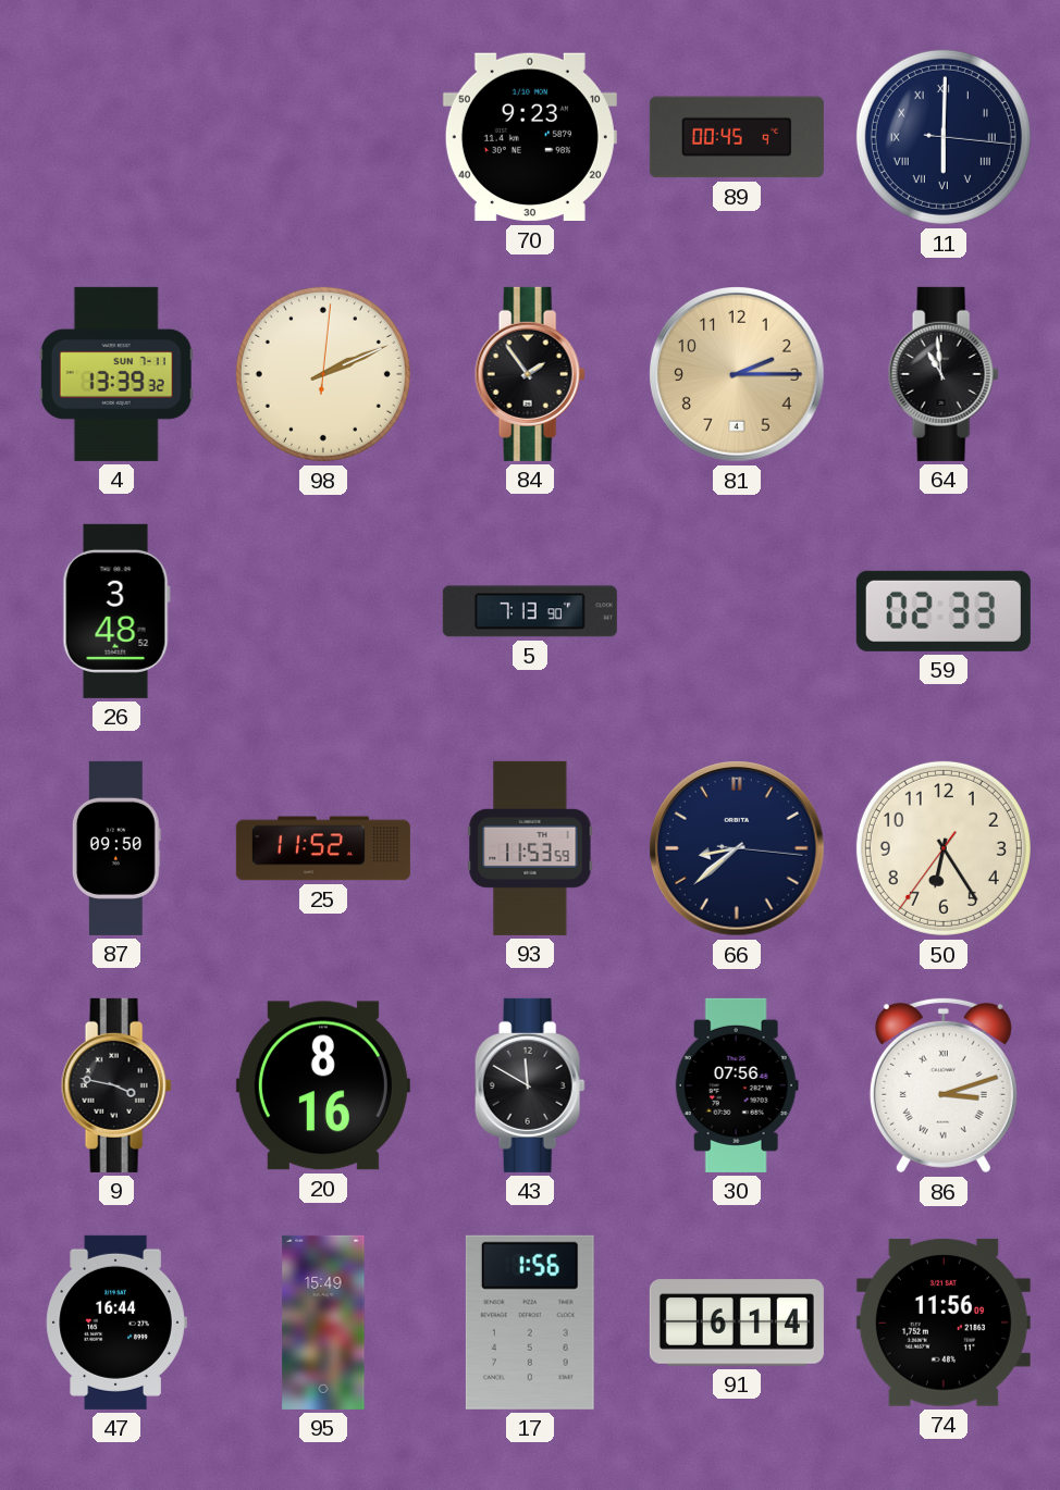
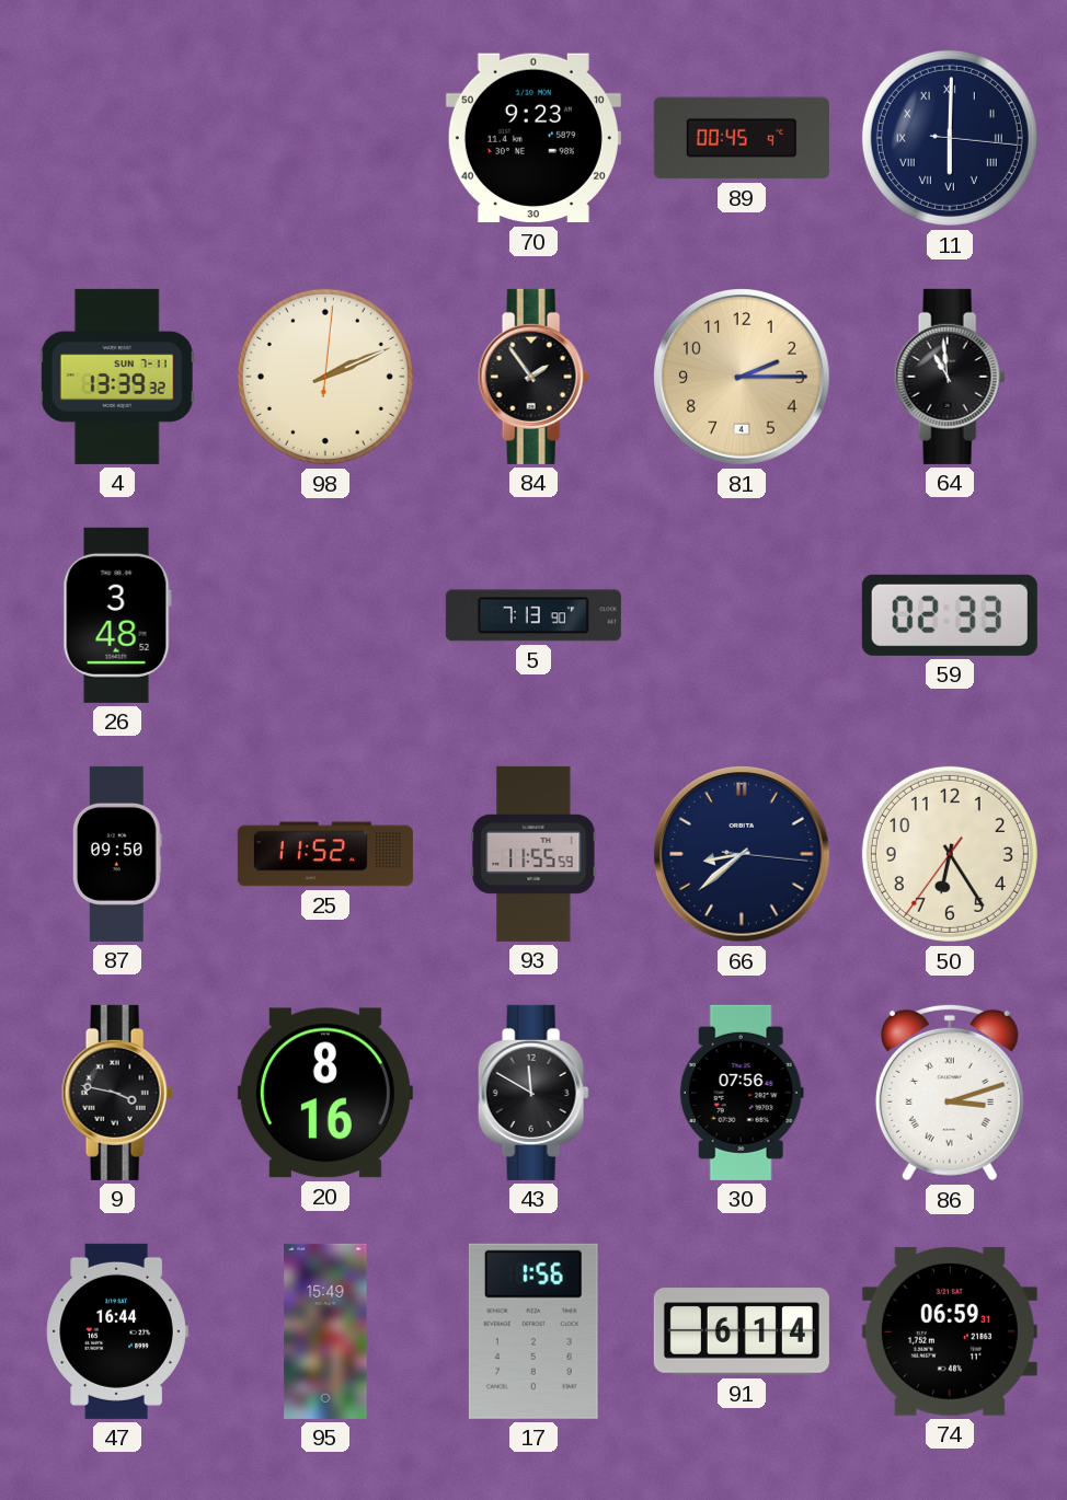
93: 11:53 -> 11:55 (533, 854)
74: 11:56 -> 06:59 (950, 1331)
